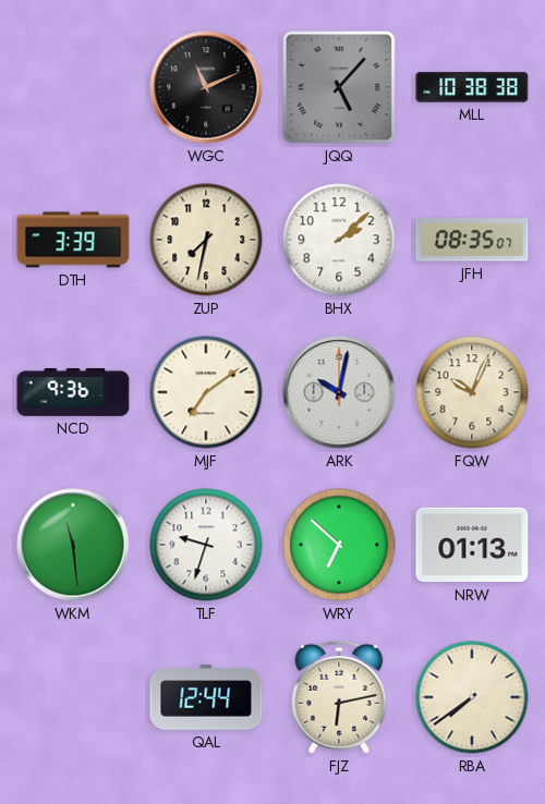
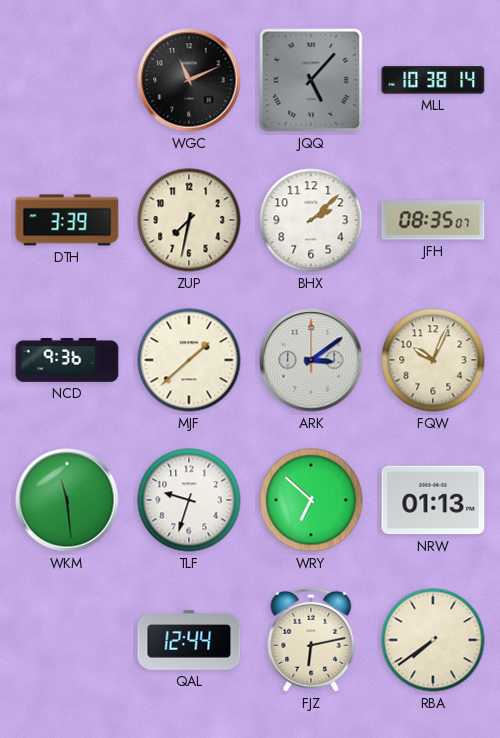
MLL: 10:38:38 -> 10:38:14 (433, 80)
MJF: 7:09 -> 1:38 (189, 360)
ARK: 10:02 -> 3:09 (311, 360)
